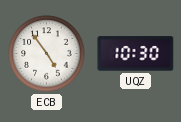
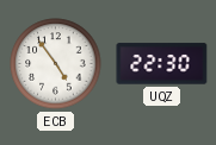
UQZ: 10:30 -> 22:30 (162, 64)
